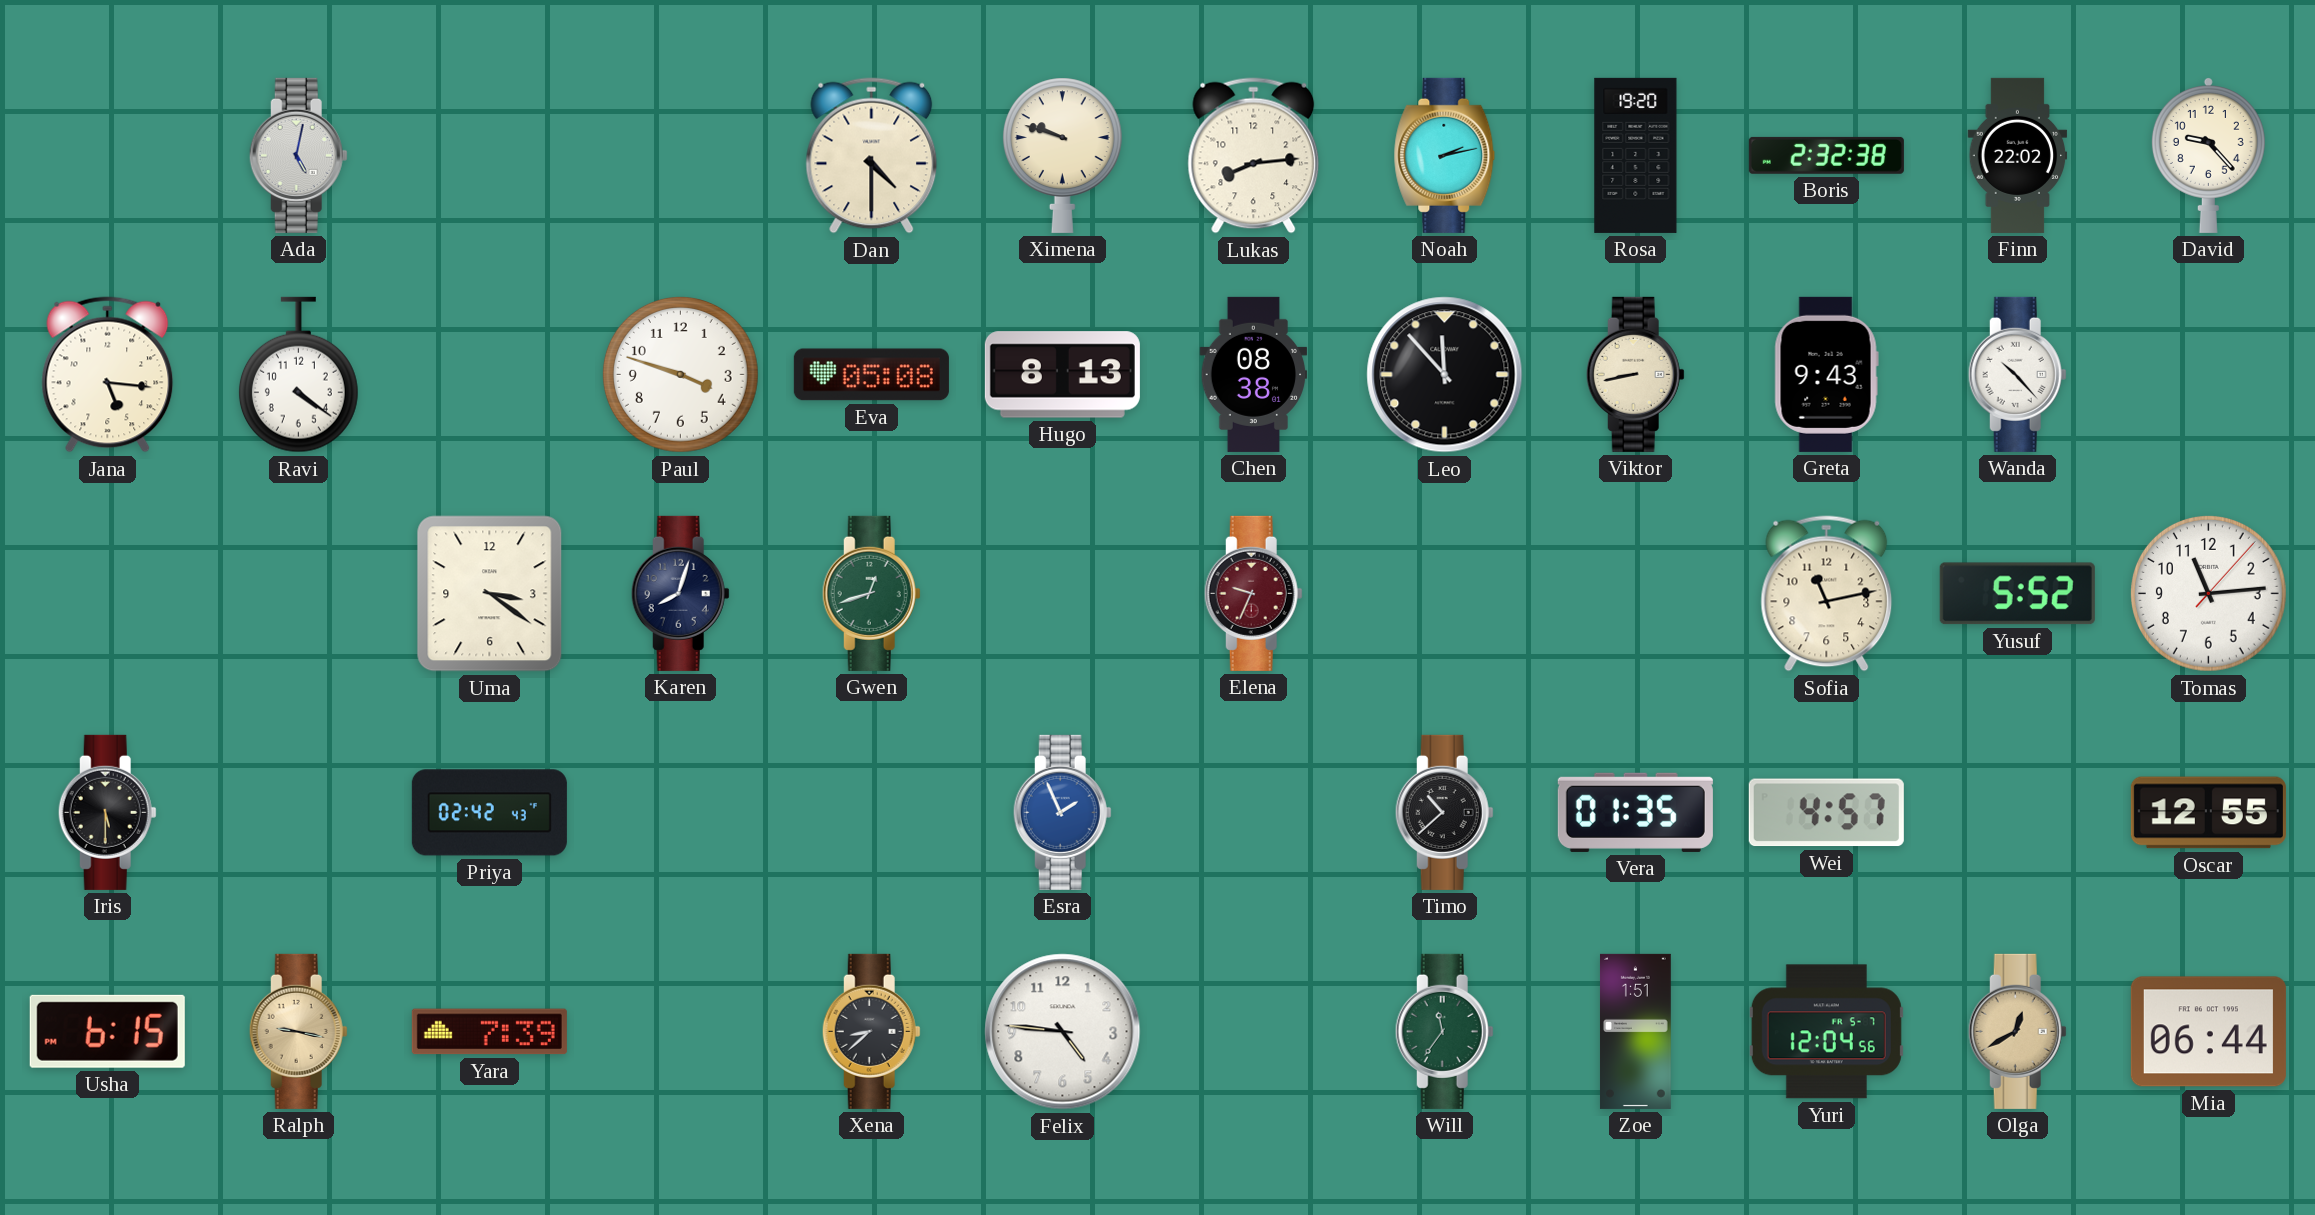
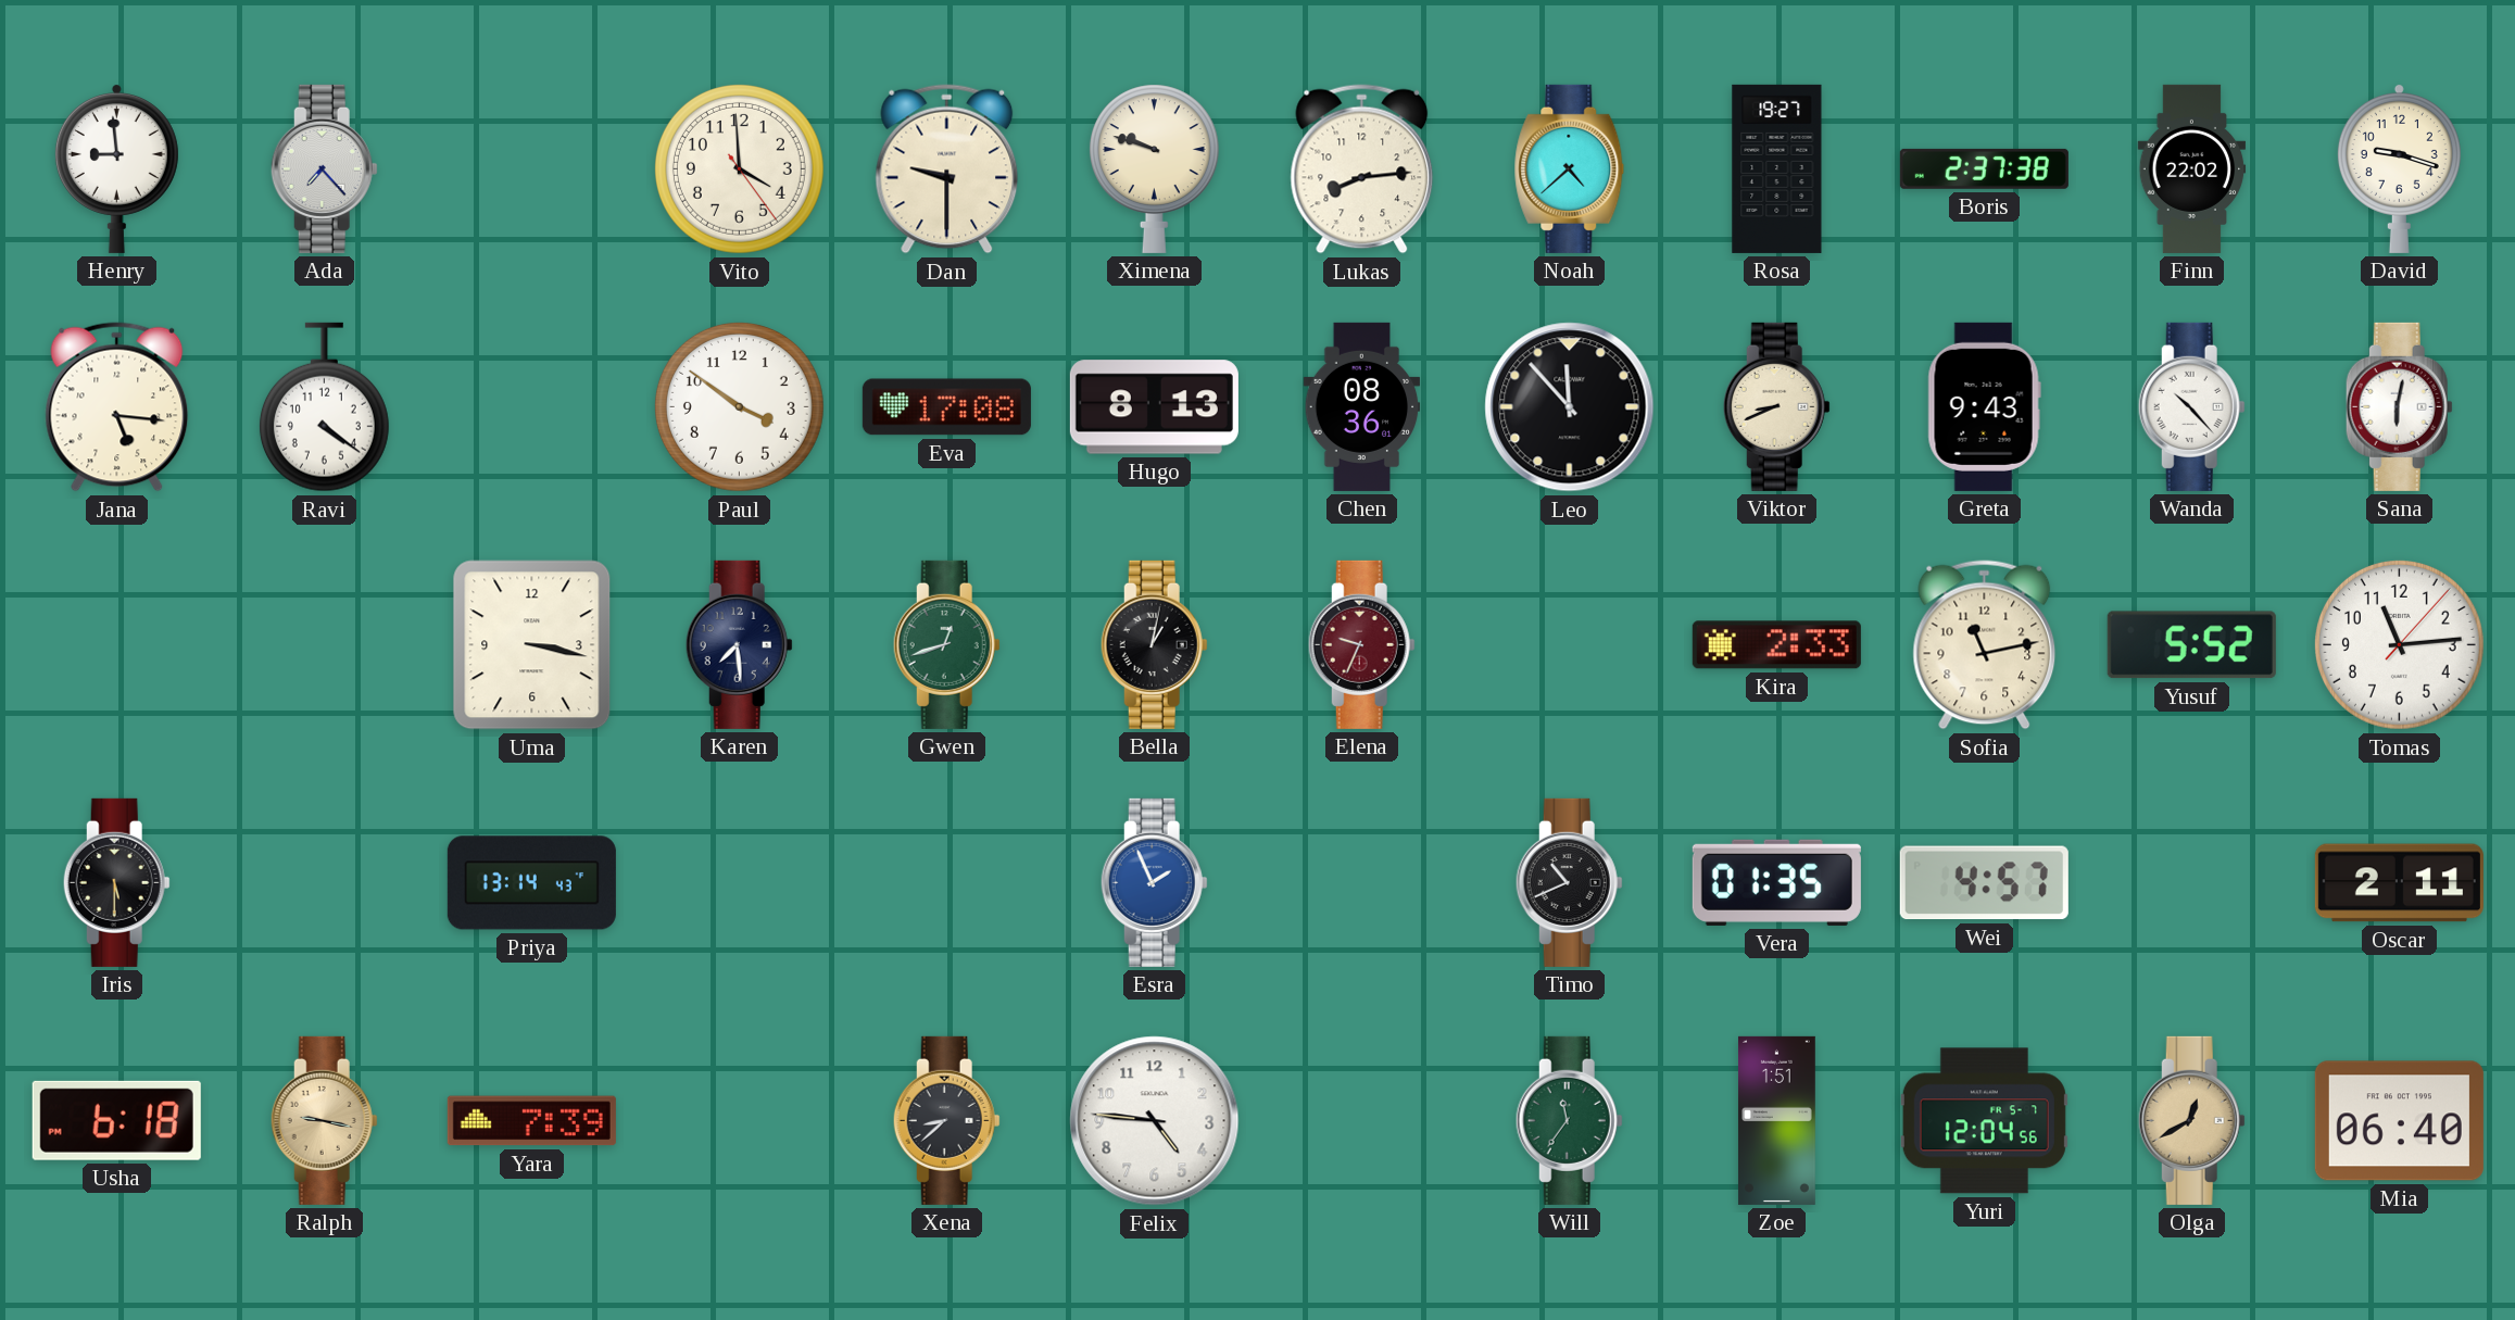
Henry: none -> 8:59 (116, 168)
Ada: 5:02 -> 7:23 (324, 168)
Vito: none -> 3:59 (739, 168)
Dan: 4:30 -> 9:30 (947, 169)
Noah: 2:13 -> 4:38 (1570, 168)
Rosa: 19:20 -> 19:27 (1777, 168)
Boris: 2:32 -> 2:37 (1984, 168)
David: 9:23 -> 9:18 (2399, 168)
Paul: 3:48 -> 3:51 (739, 406)
Eva: 05:08 -> 17:08 (946, 407)
Chen: 08:38 -> 08:36 (1362, 406)
Viktor: 8:43 -> 8:41 (1776, 406)
Sana: none -> 6:02 (2399, 406)
Uma: 3:21 -> 3:17 (532, 645)
Karen: 8:03 -> 7:29 (739, 644)
Bella: none -> 1:02 (1154, 644)
Kira: none -> 2:33 (1776, 645)
Priya: 02:42 -> 13:14 (531, 883)
Timo: 10:38 -> 10:41 (1569, 882)
Oscar: 12:55 -> 2:11 (2399, 883)
Usha: 6:15 -> 6:18 (116, 1120)
Mia: 06:44 -> 06:40 (2399, 1121)
